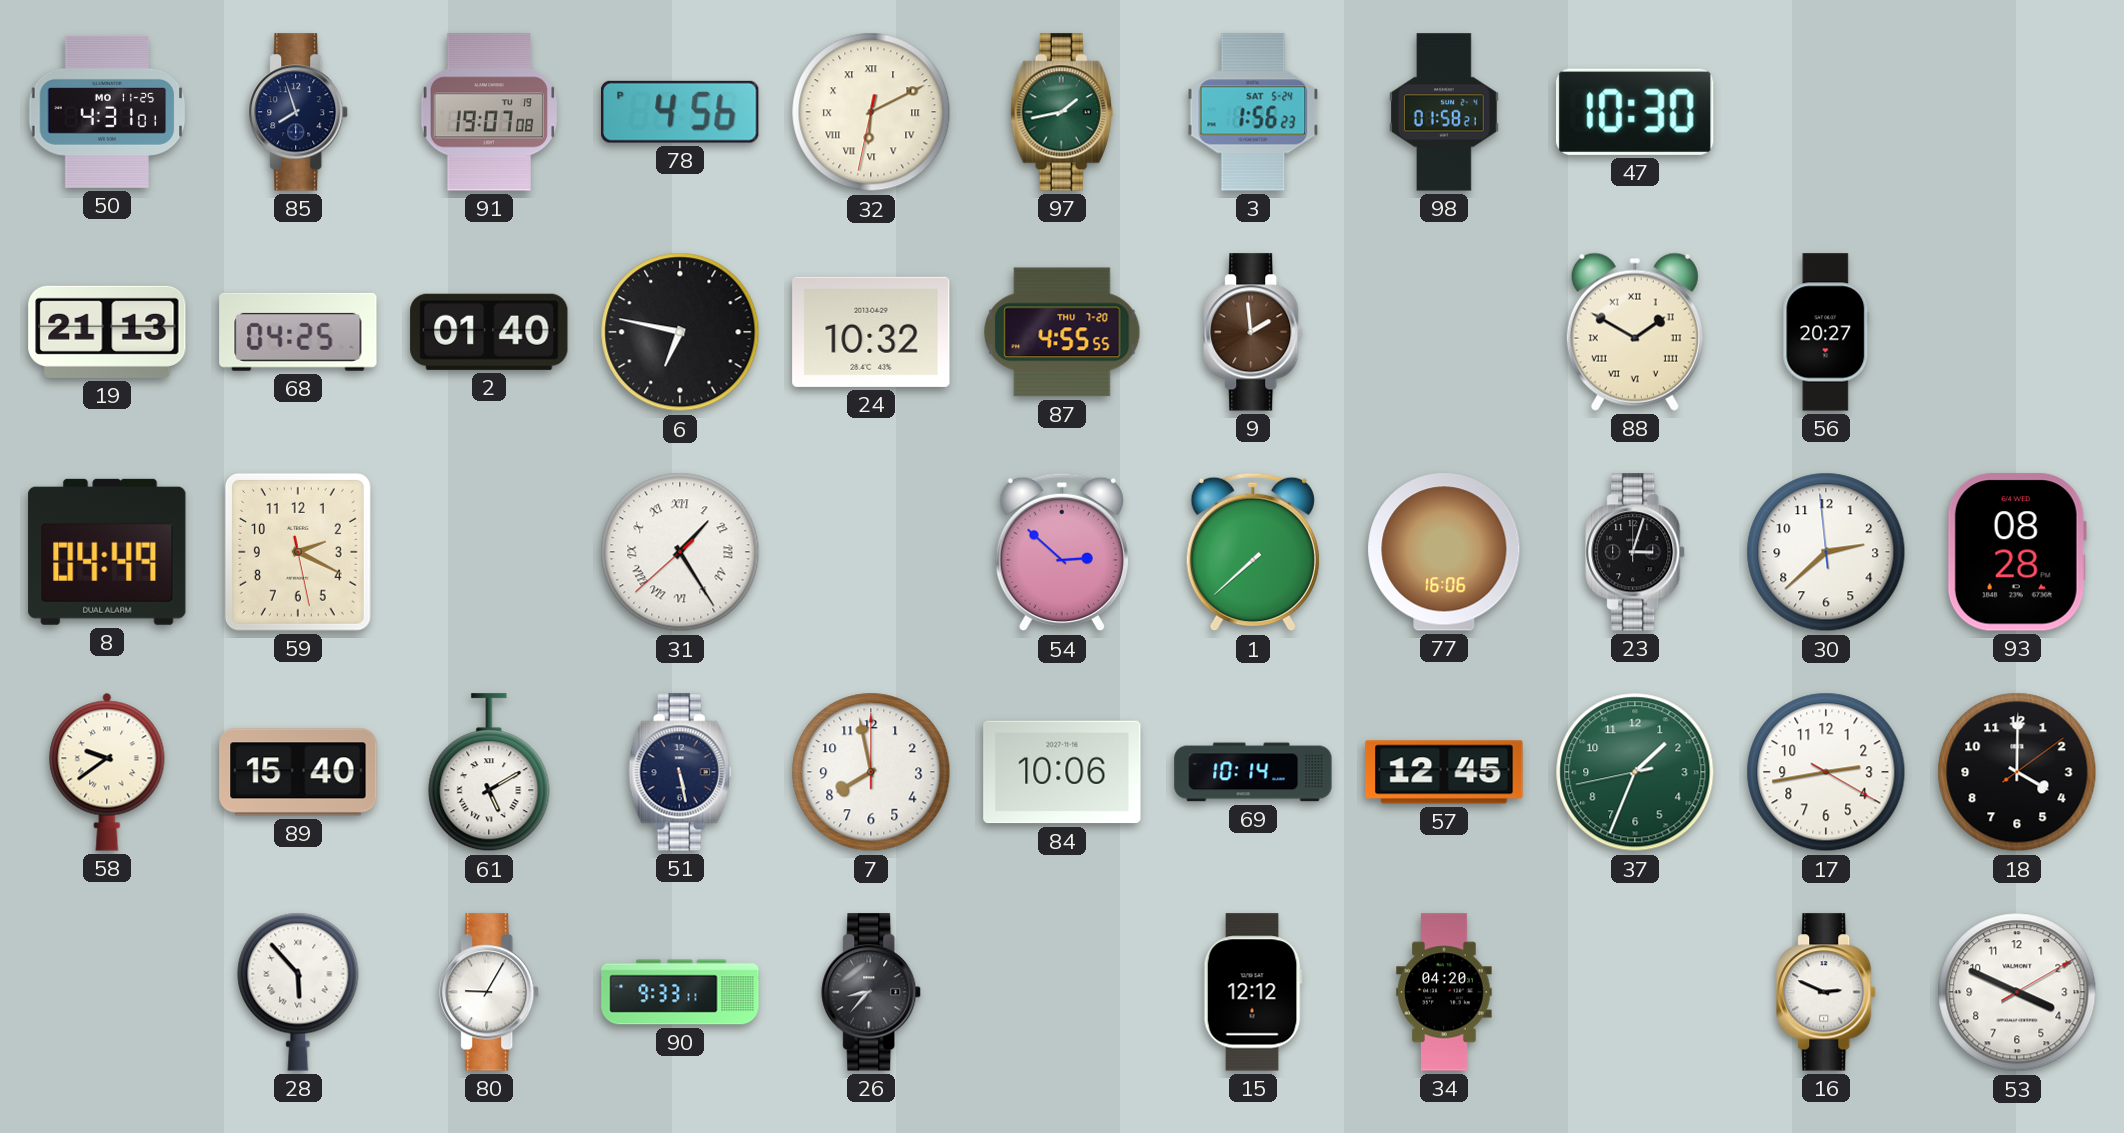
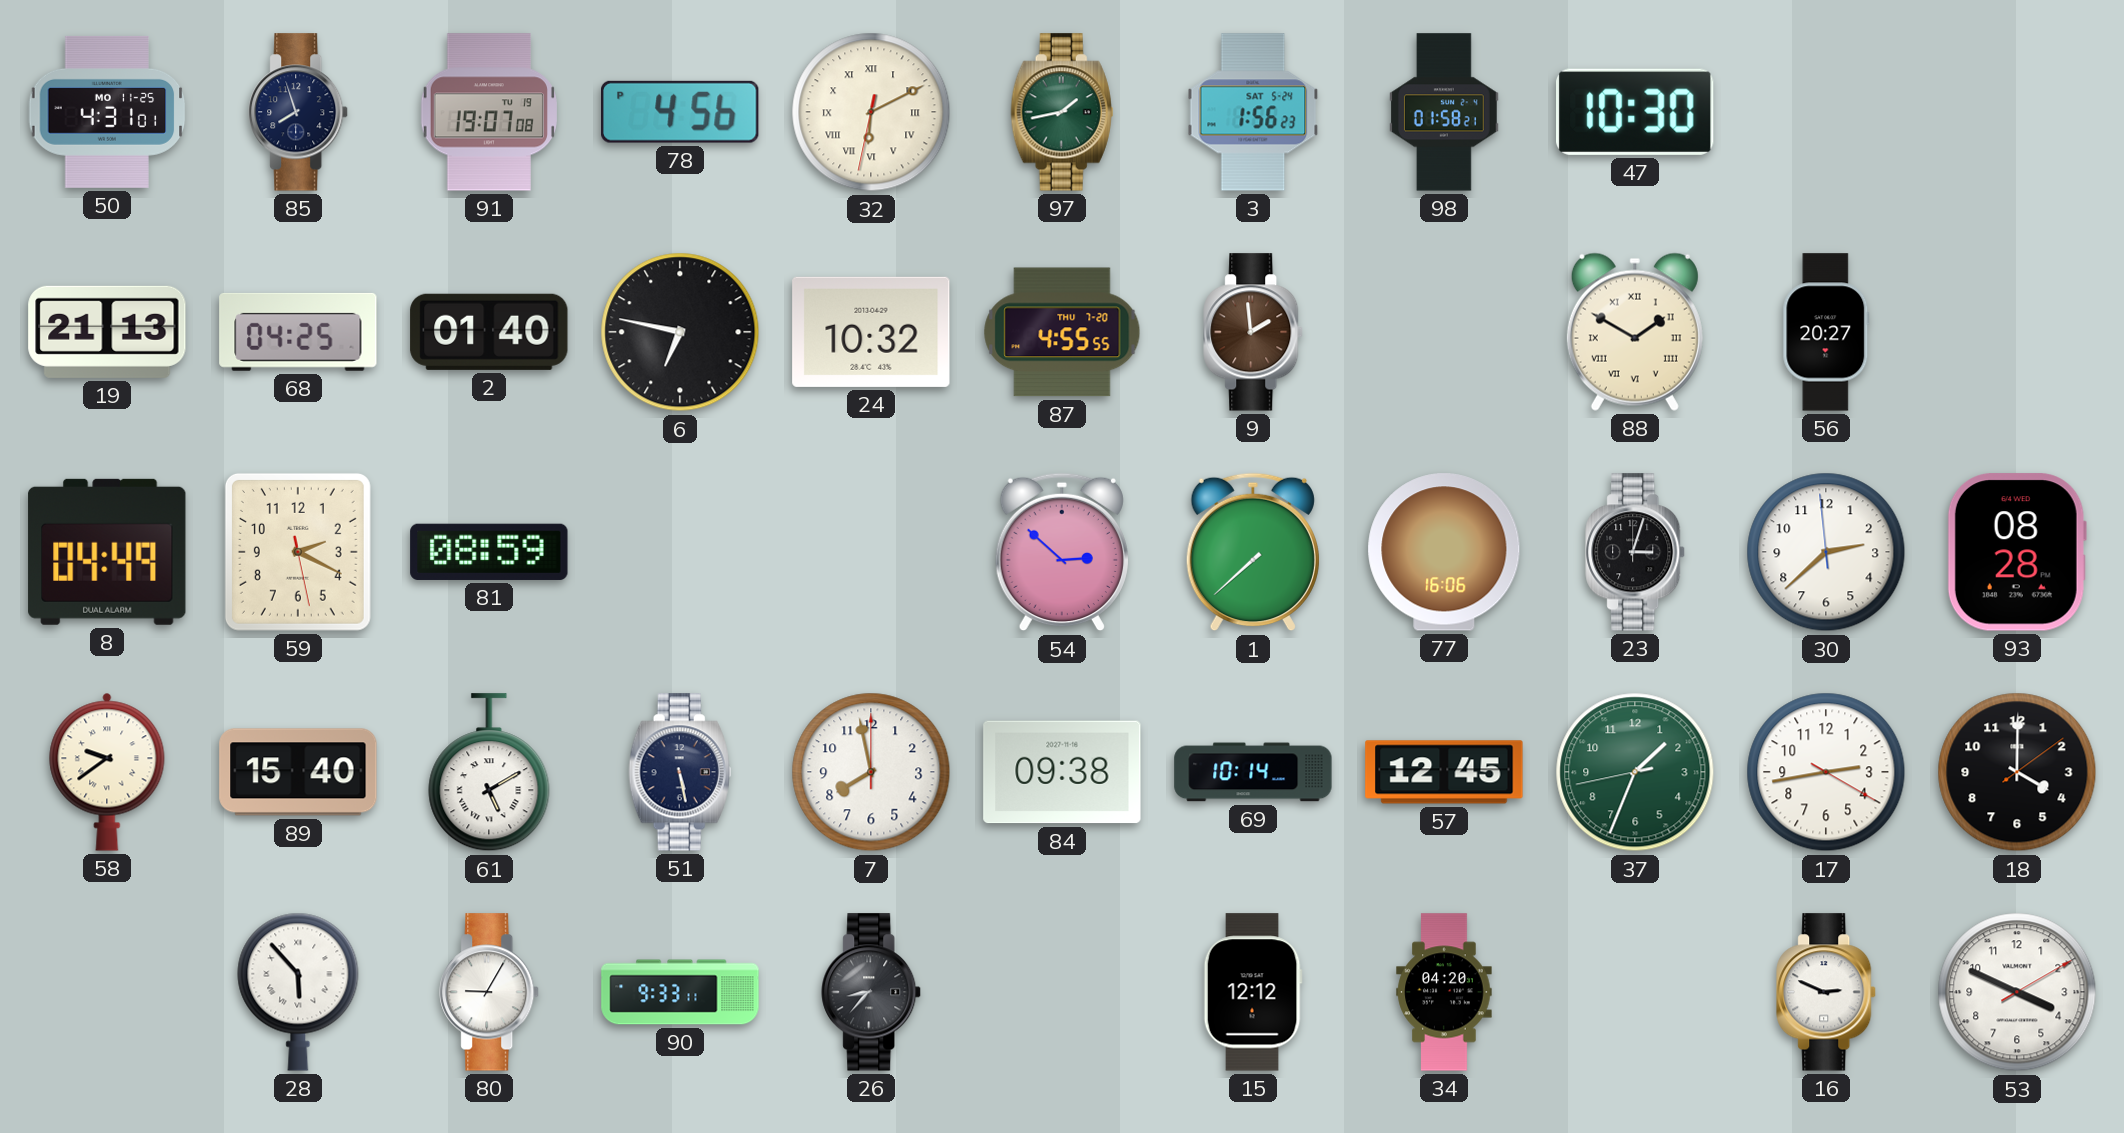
81: none -> 08:59 (489, 552)
31: 1:24 -> none (680, 552)
84: 10:06 -> 09:38 (1062, 772)
